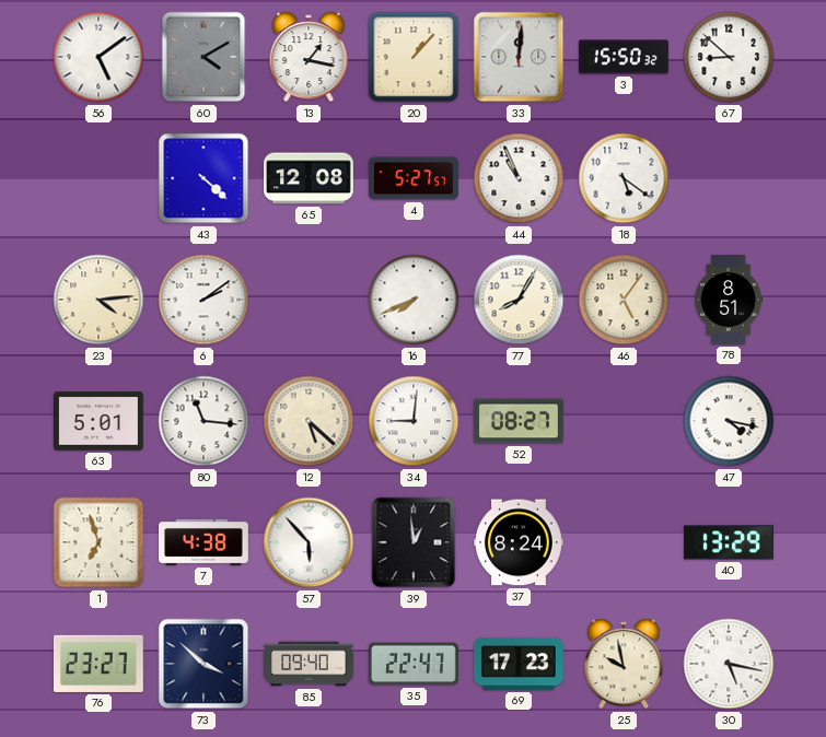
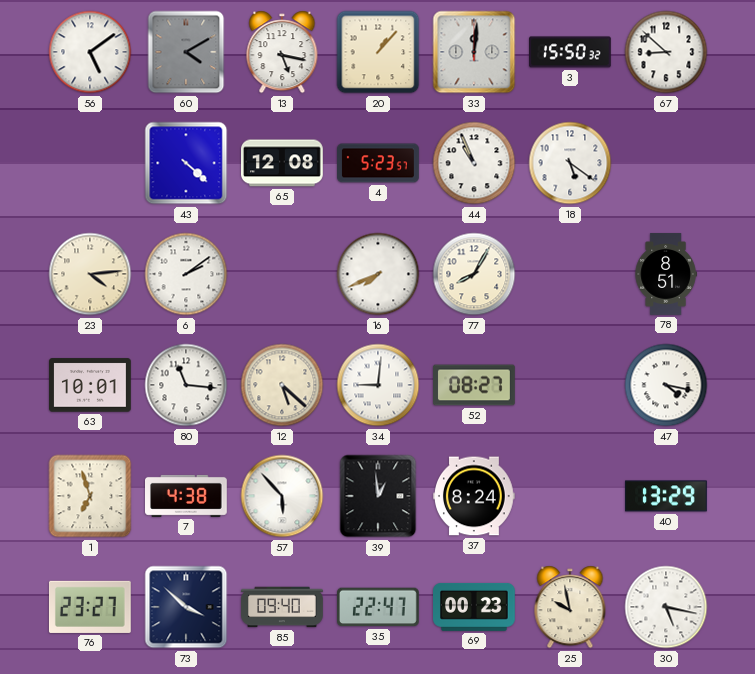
13: 1:17 -> 5:17 (282, 52)
4: 5:27 -> 5:23 (379, 163)
46: 5:06 -> none (624, 300)
63: 5:01 -> 10:01 (91, 385)
69: 17:23 -> 00:23 (475, 607)
